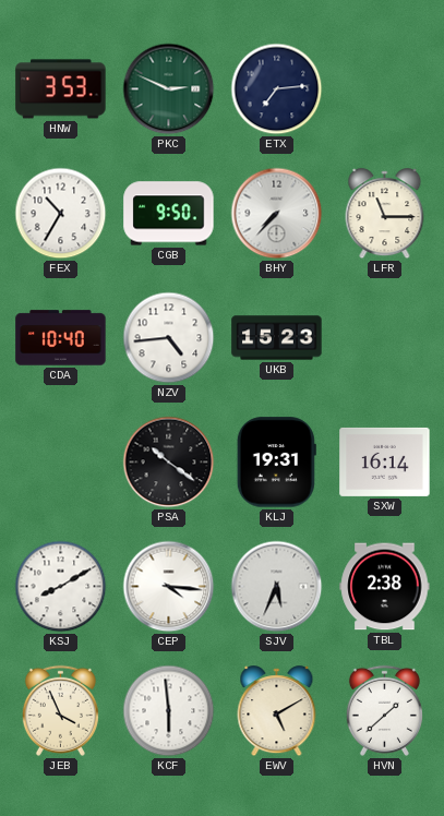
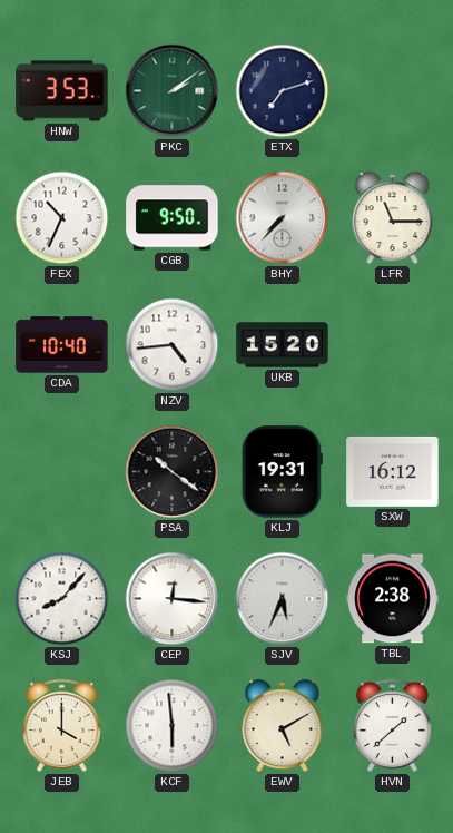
PKC: 2:49 -> 2:09 (173, 91)
ETX: 7:14 -> 7:12 (283, 91)
FEX: 10:35 -> 10:34 (62, 218)
UKB: 15:23 -> 15:20 (283, 345)
SXW: 16:14 -> 16:12 (393, 471)
KSJ: 8:10 -> 8:07 (62, 599)
CEP: 4:16 -> 12:16 (173, 599)
JEB: 3:56 -> 4:00 (61, 725)
